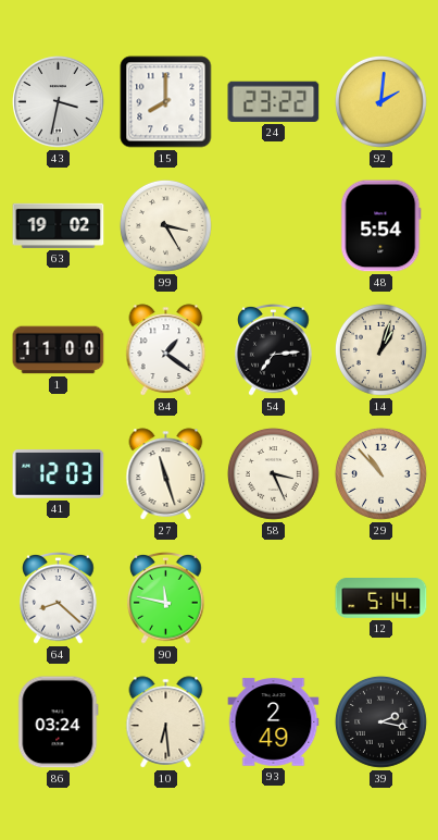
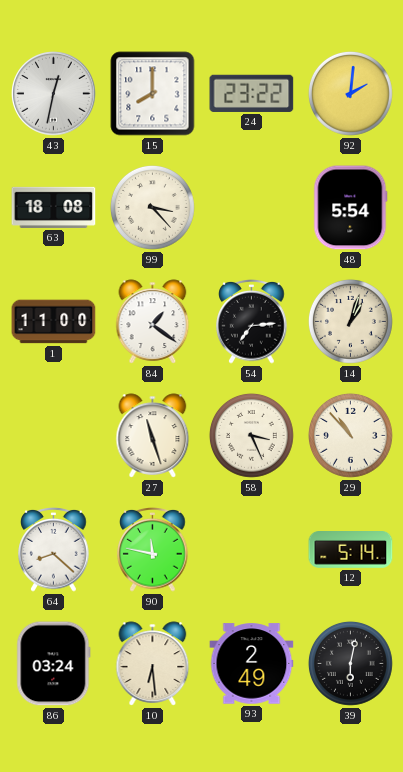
43: 3:32 -> 12:32 (54, 94)
63: 19:02 -> 18:08 (54, 207)
99: 3:25 -> 3:23 (153, 208)
41: 12:03 -> none (59, 474)
39: 2:17 -> 6:02 (351, 664)
